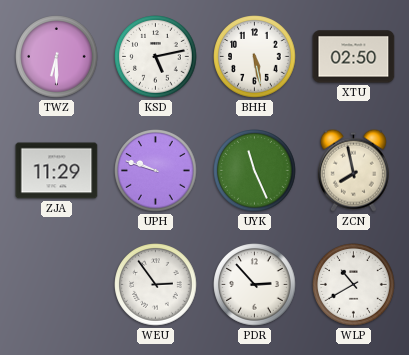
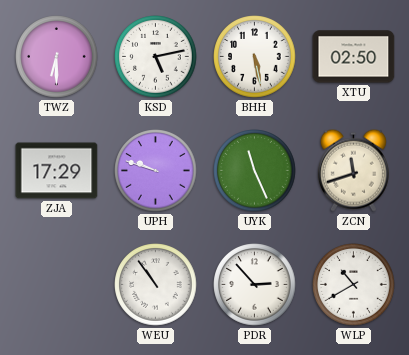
ZJA: 11:29 -> 17:29 (57, 171)
ZCN: 7:58 -> 11:42 (353, 170)
WEU: 2:54 -> 10:54 (156, 285)
